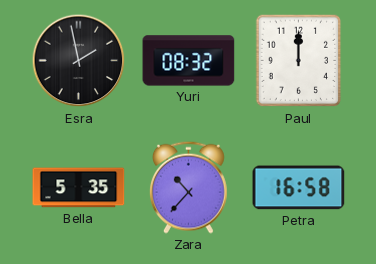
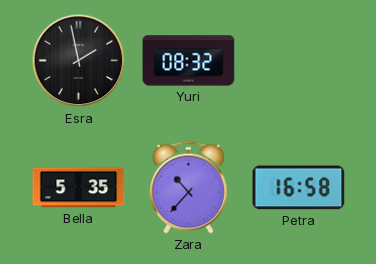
Paul: 12:00 -> none (299, 61)
